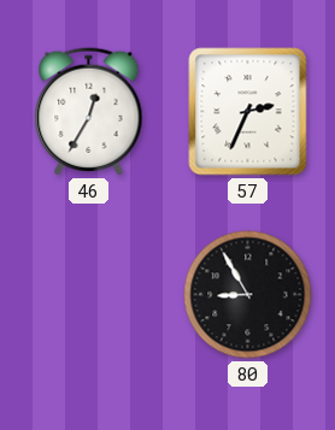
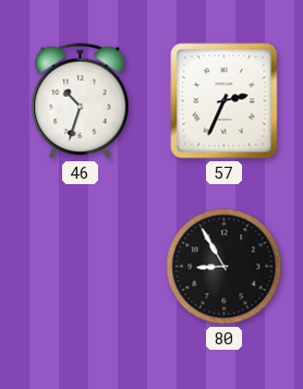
46: 12:35 -> 10:33 (81, 101)
